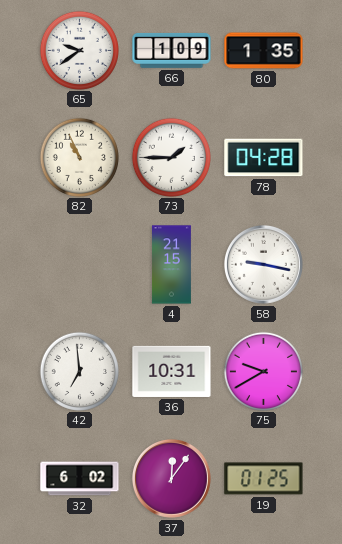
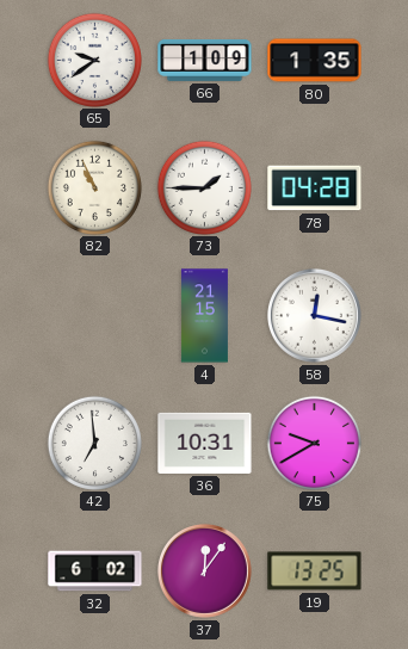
58: 9:17 -> 12:17 (314, 315)
19: 01:25 -> 13:25 (315, 571)
